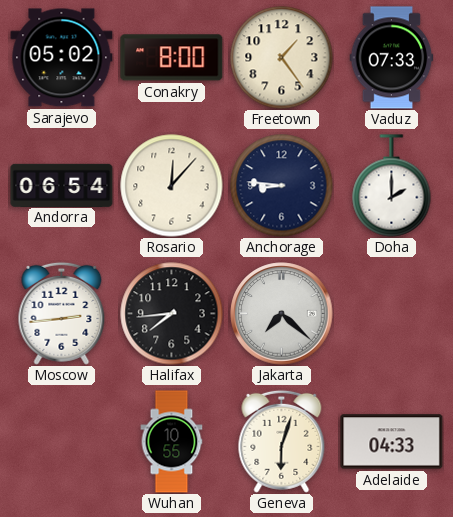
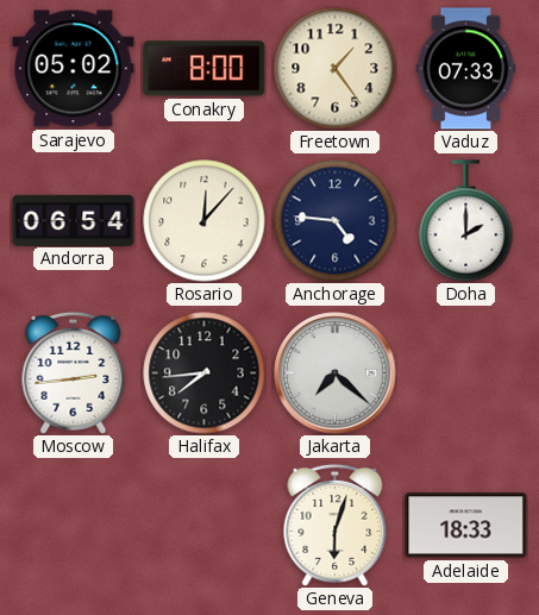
Anchorage: 8:46 -> 4:46 (336, 221)
Wuhan: 10:55 -> none (172, 442)
Adelaide: 04:33 -> 18:33 (466, 526)
